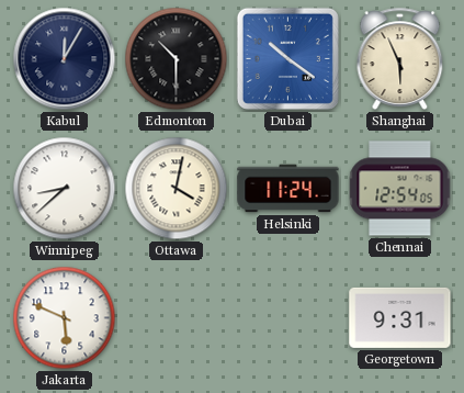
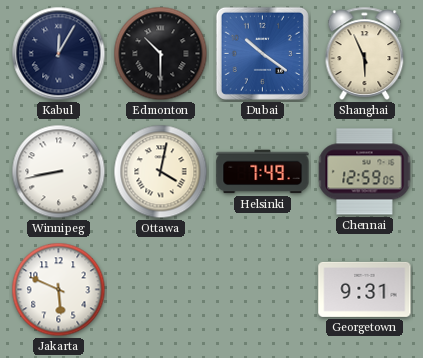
Winnipeg: 8:38 -> 8:43 (59, 172)
Helsinki: 11:24 -> 7:49 (263, 172)
Chennai: 12:54 -> 12:59 (365, 172)
